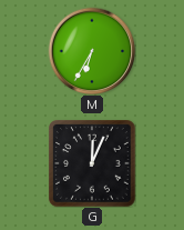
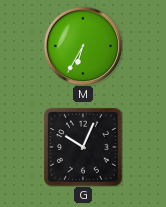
G: 12:04 -> 10:04 (83, 147)
